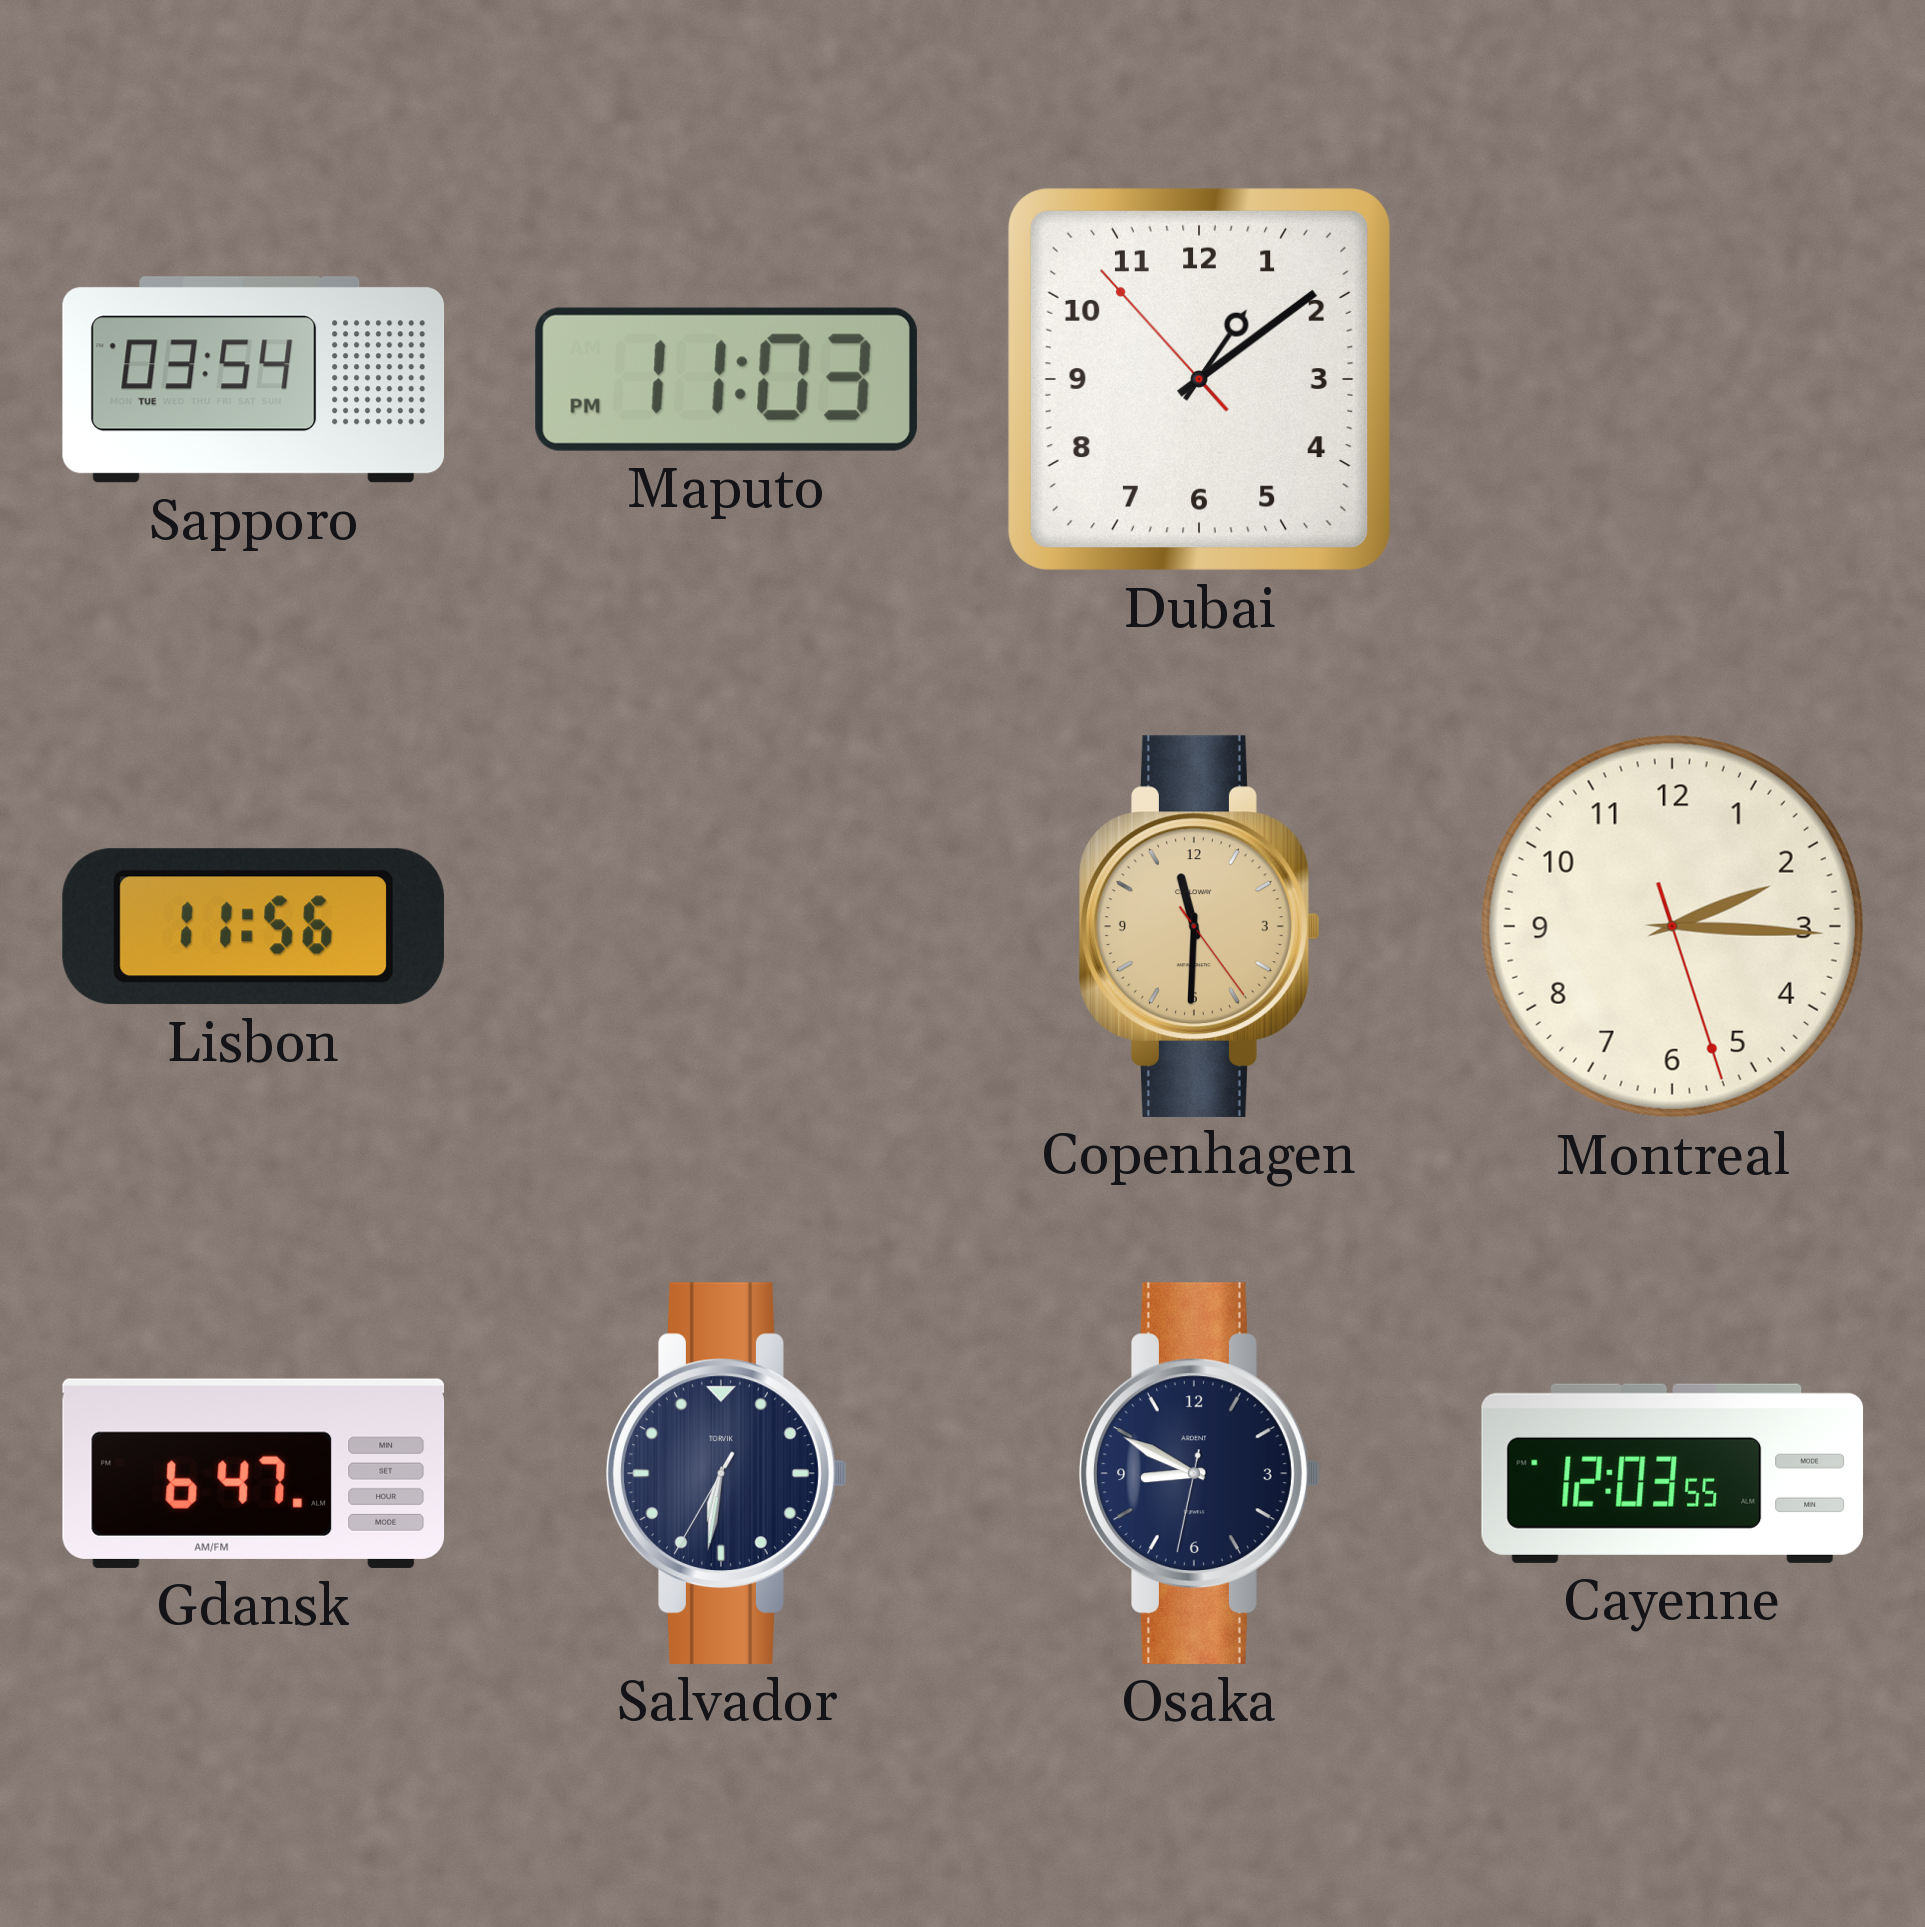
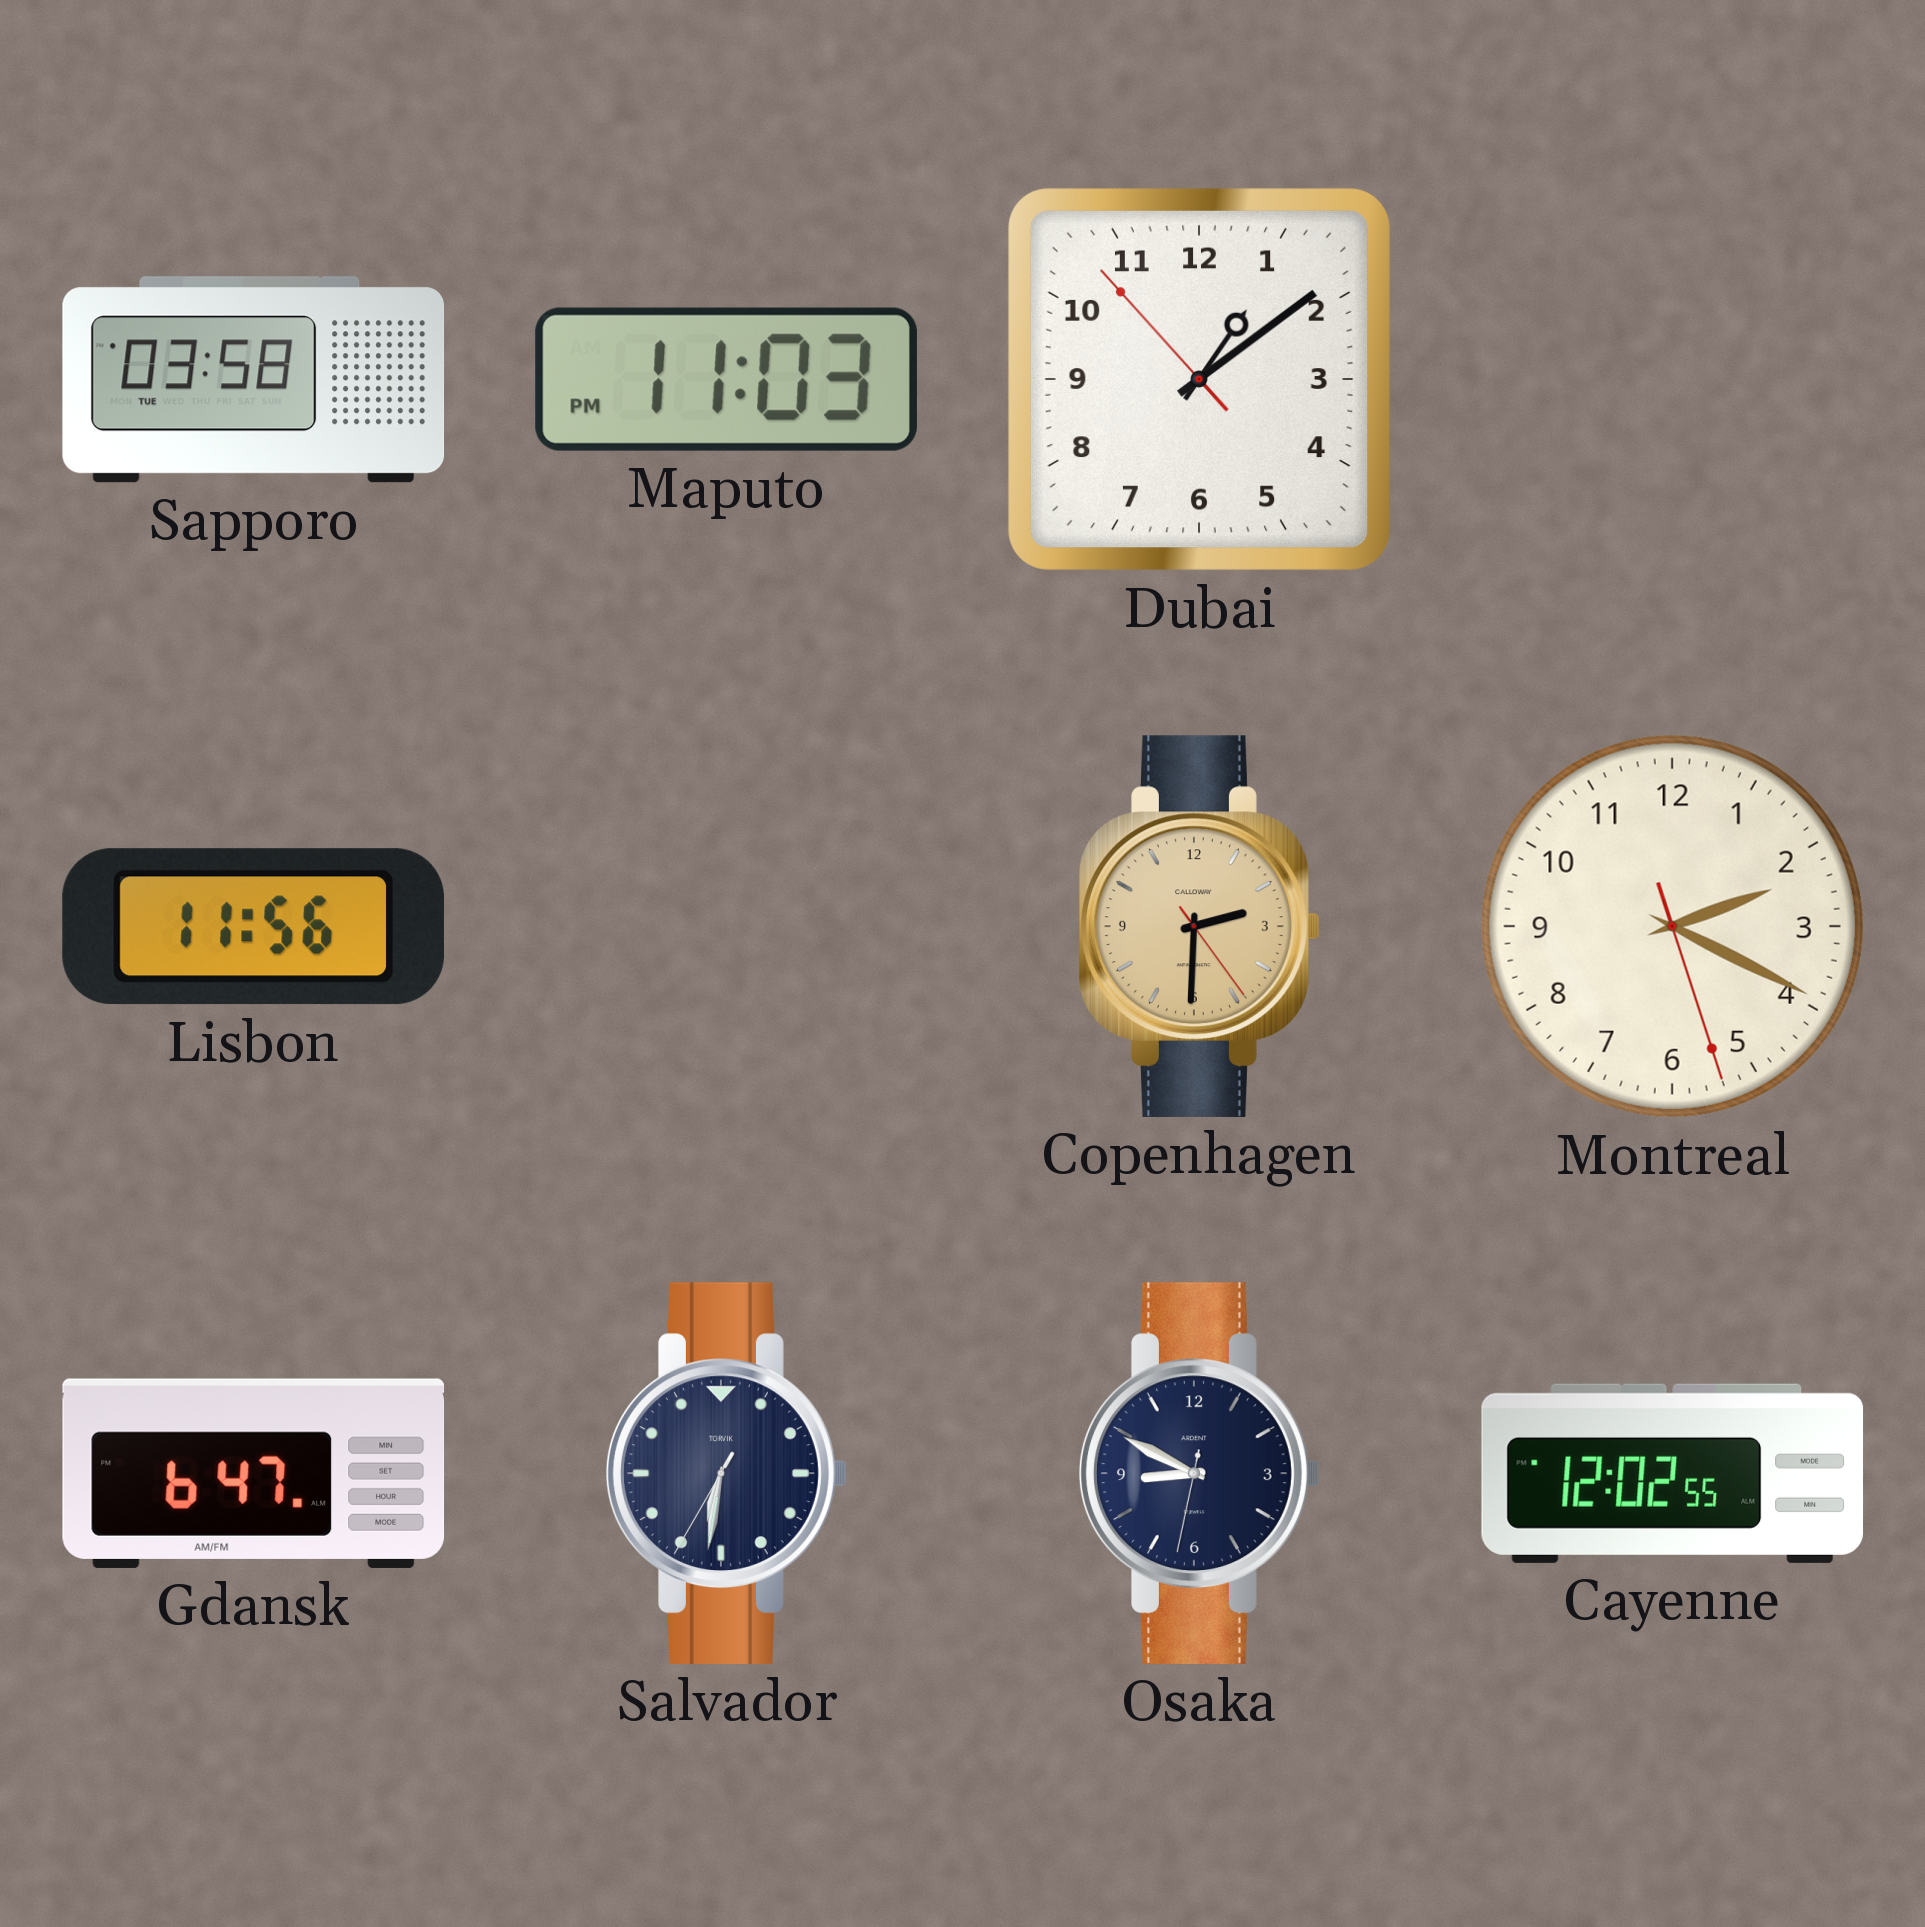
Sapporo: 03:54 -> 03:58 (254, 380)
Copenhagen: 11:30 -> 2:30 (1200, 926)
Montreal: 2:15 -> 2:19 (1672, 926)
Cayenne: 12:03 -> 12:02 (1673, 1473)
